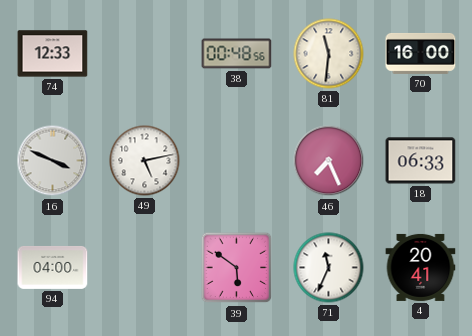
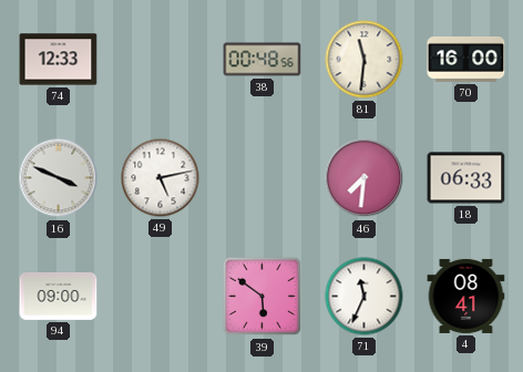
46: 7:26 -> 7:31 (365, 178)
94: 04:00 -> 09:00 (59, 296)
4: 20:41 -> 08:41 (466, 296)
